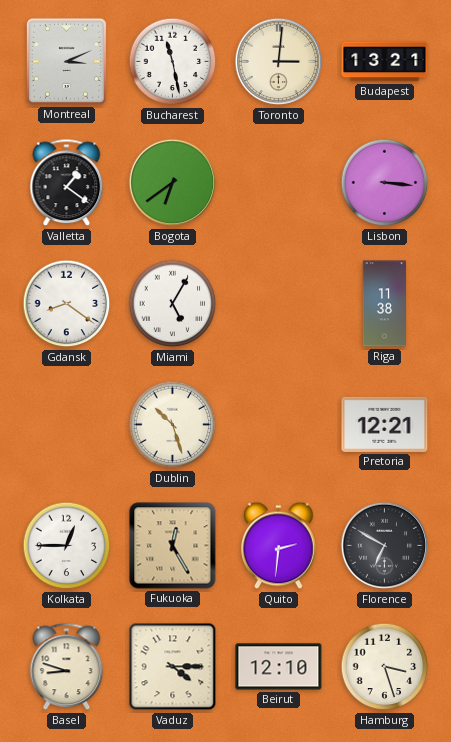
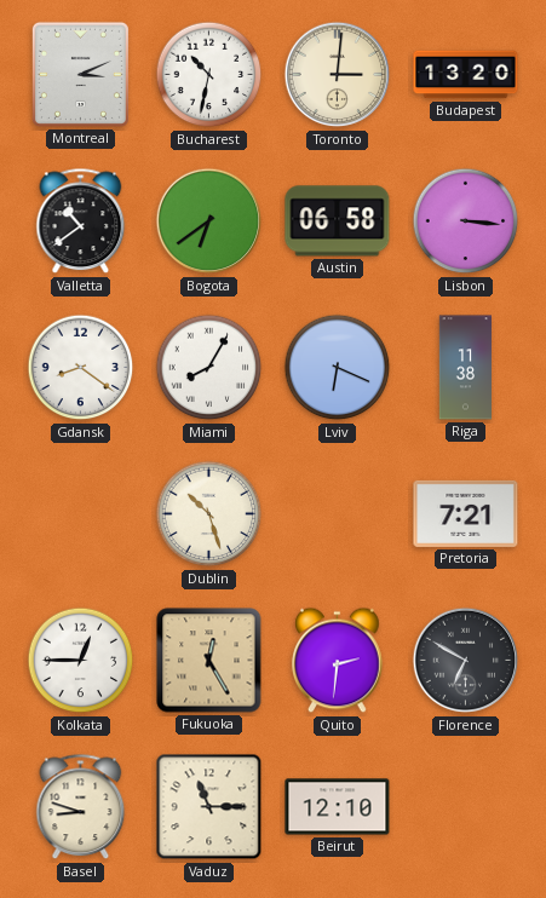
Bucharest: 11:28 -> 10:32 (209, 75)
Budapest: 13:21 -> 13:20 (466, 75)
Valletta: 1:21 -> 10:39 (81, 221)
Austin: none -> 06:58 (338, 221)
Miami: 5:05 -> 8:05 (209, 368)
Lviv: none -> 6:19 (338, 368)
Pretoria: 12:21 -> 7:21 (466, 513)
Vaduz: 4:15 -> 11:15 (209, 807)
Hamburg: 3:27 -> none (385, 667)
